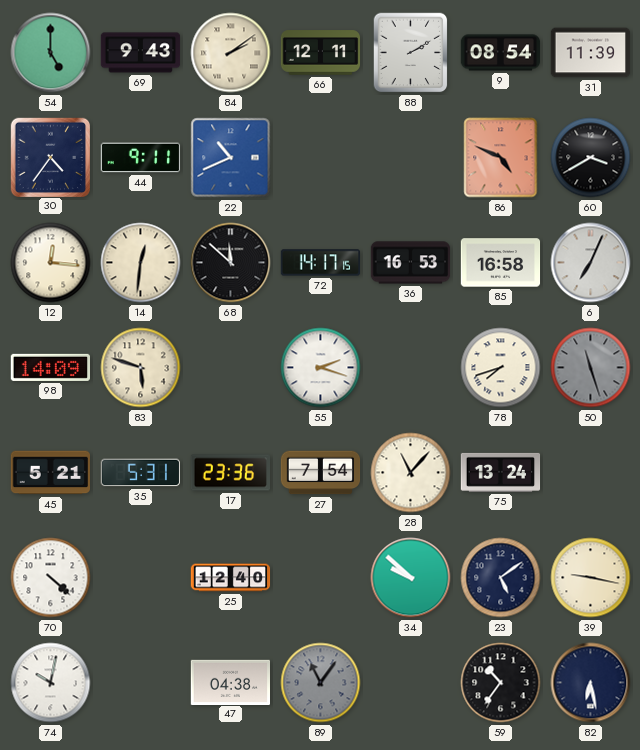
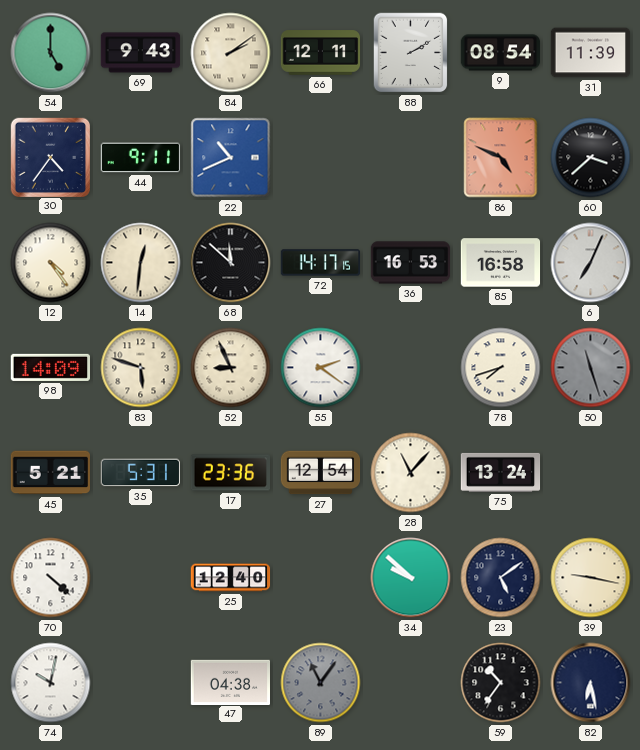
60: 3:40 -> 3:38 (591, 158)
12: 12:16 -> 4:24 (51, 263)
52: none -> 8:56 (231, 368)
55: 2:18 -> 2:21 (321, 368)
27: 7:54 -> 12:54 (321, 473)
